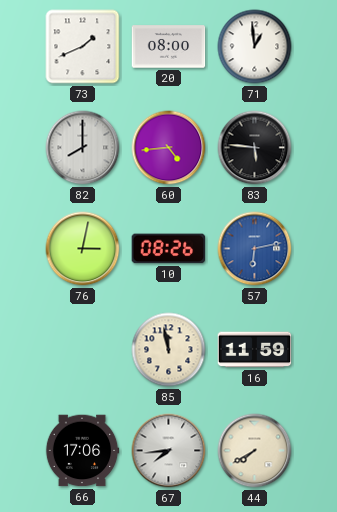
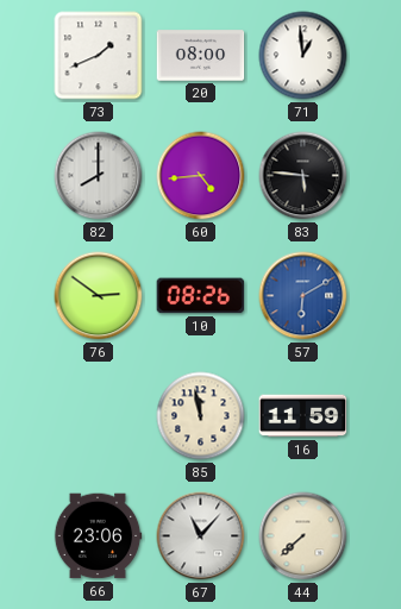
76: 3:02 -> 2:51 (99, 296)
57: 6:13 -> 6:10 (303, 296)
66: 17:06 -> 23:06 (98, 536)
67: 7:44 -> 11:07 (201, 536)
44: 7:40 -> 7:38 (303, 536)
